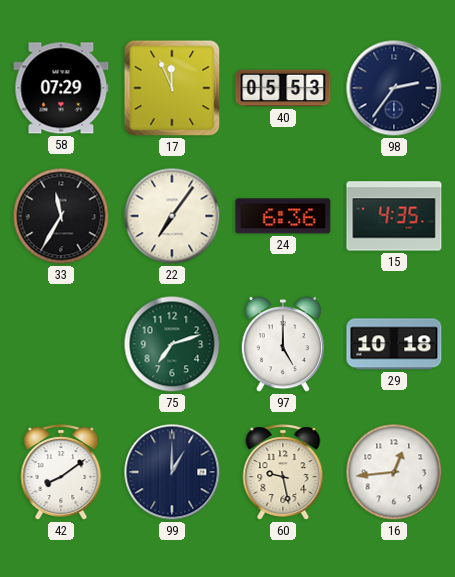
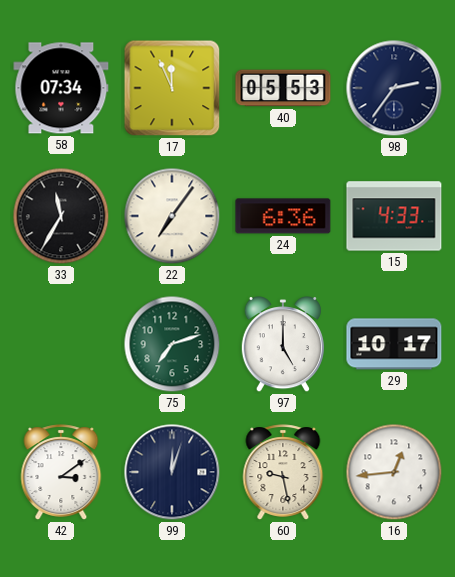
58: 07:29 -> 07:34 (61, 88)
15: 4:35 -> 4:33 (394, 216)
29: 10:18 -> 10:17 (394, 344)
42: 8:09 -> 3:09 (61, 472)
99: 1:00 -> 12:03 (172, 472)
